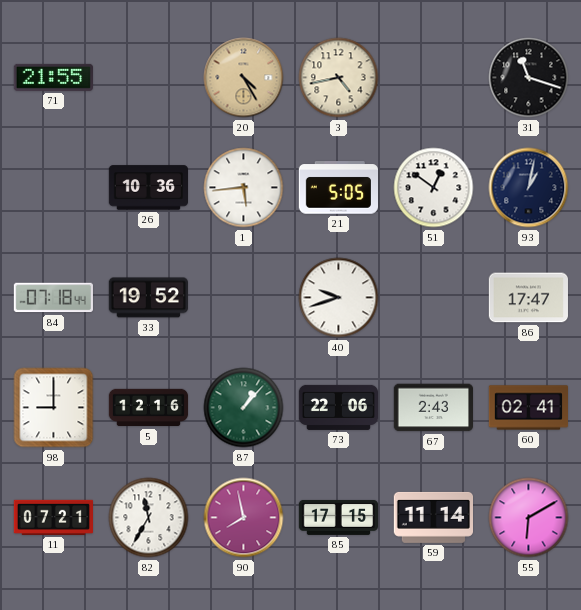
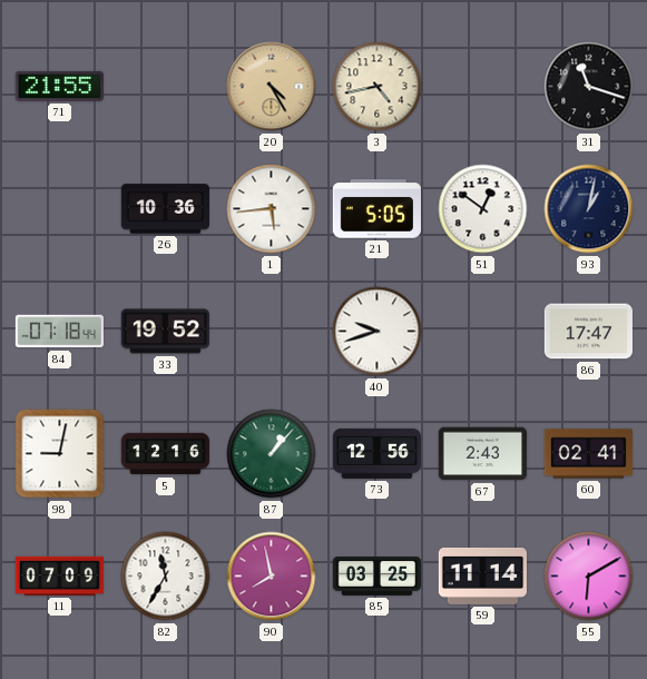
98: 9:00 -> 9:02 (60, 454)
73: 22:06 -> 12:56 (376, 453)
11: 07:21 -> 07:09 (59, 575)
85: 17:15 -> 03:25 (378, 575)
